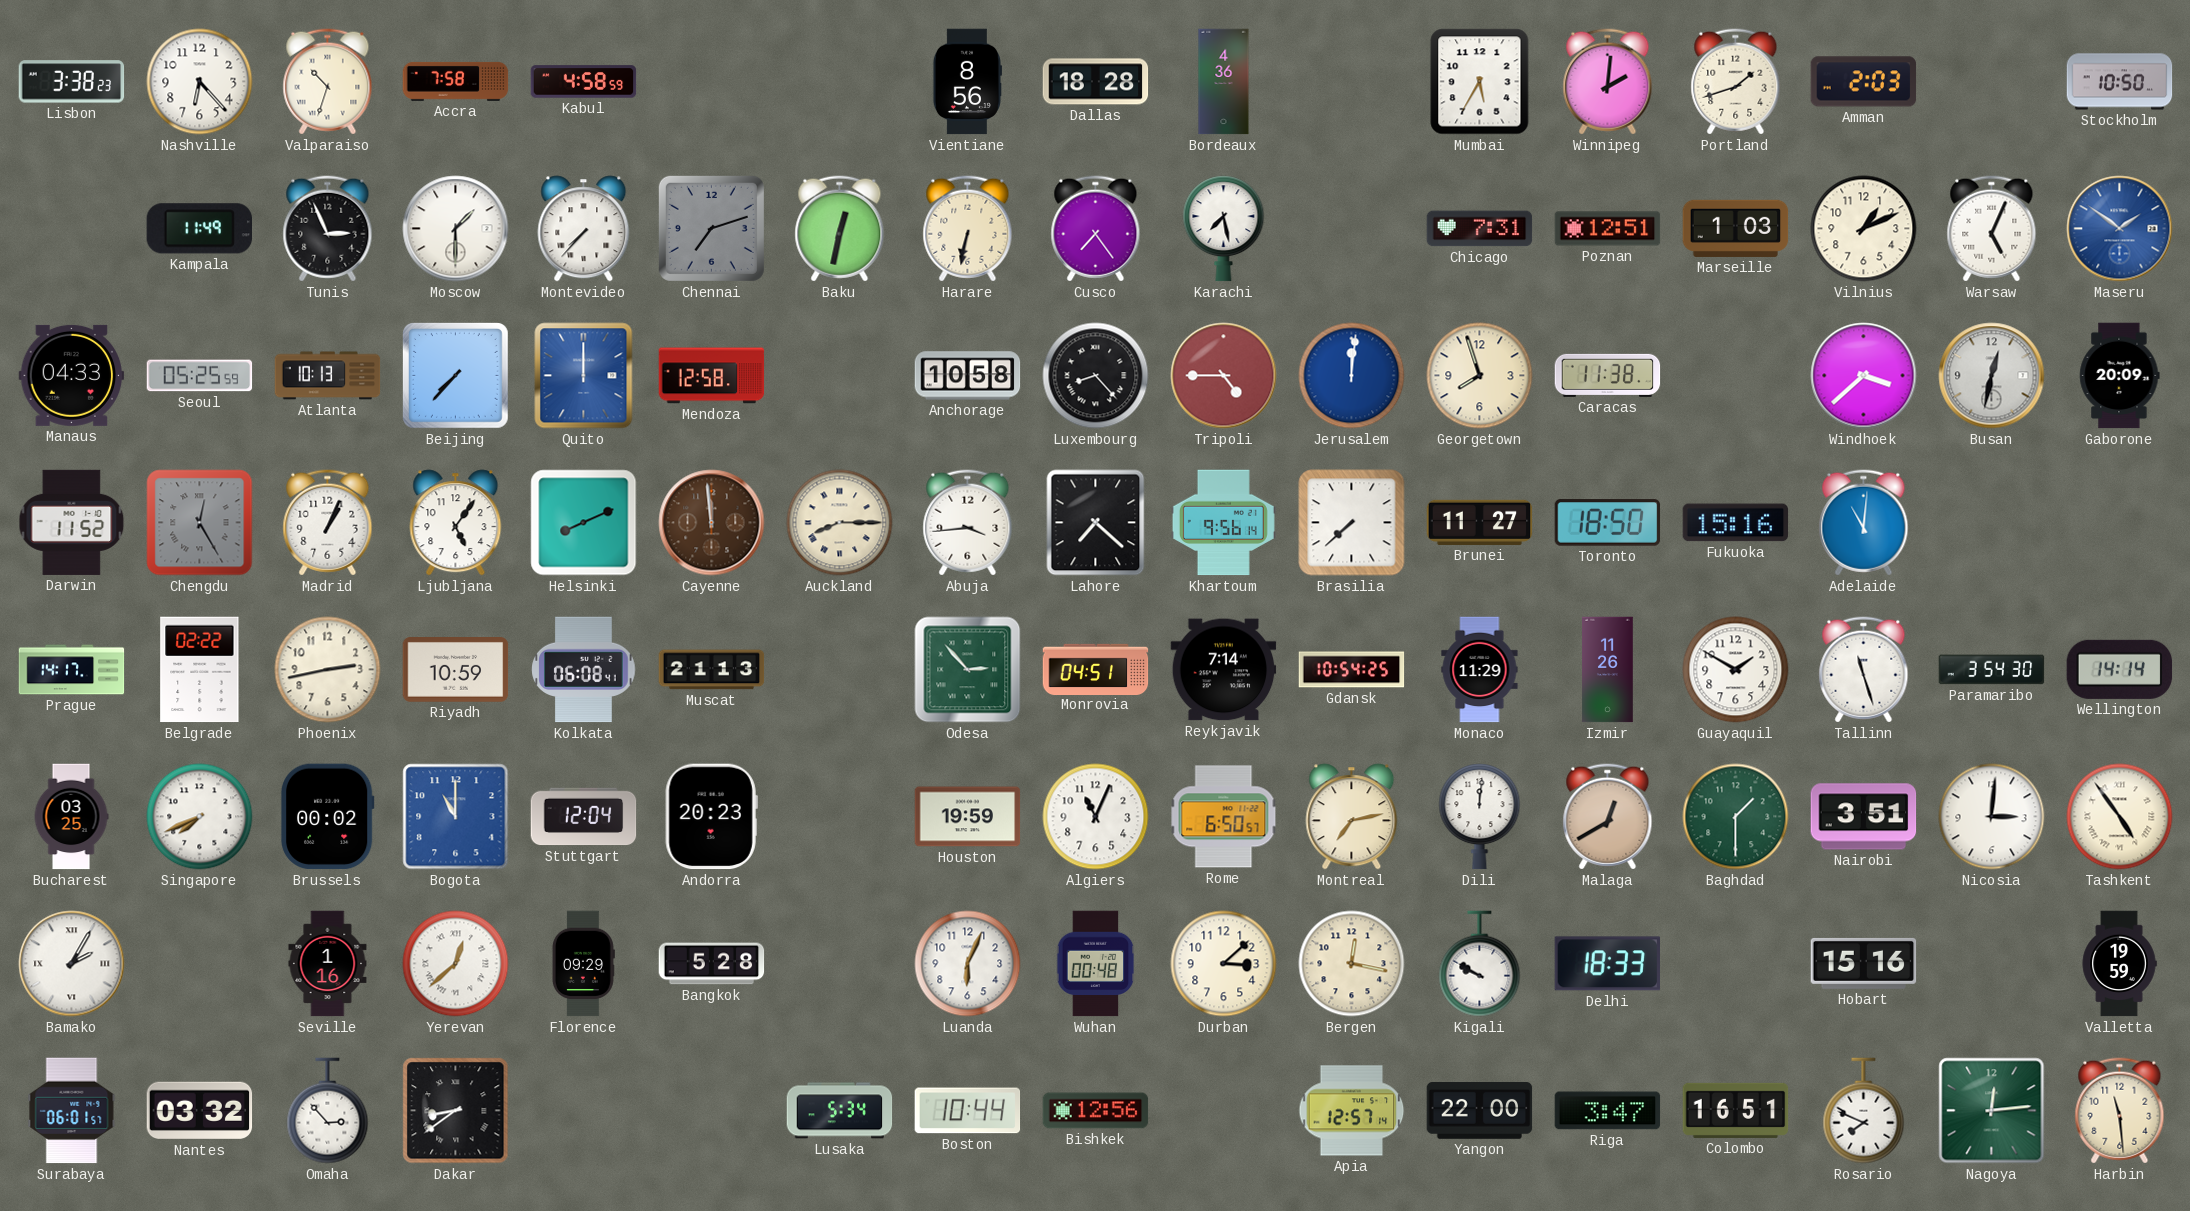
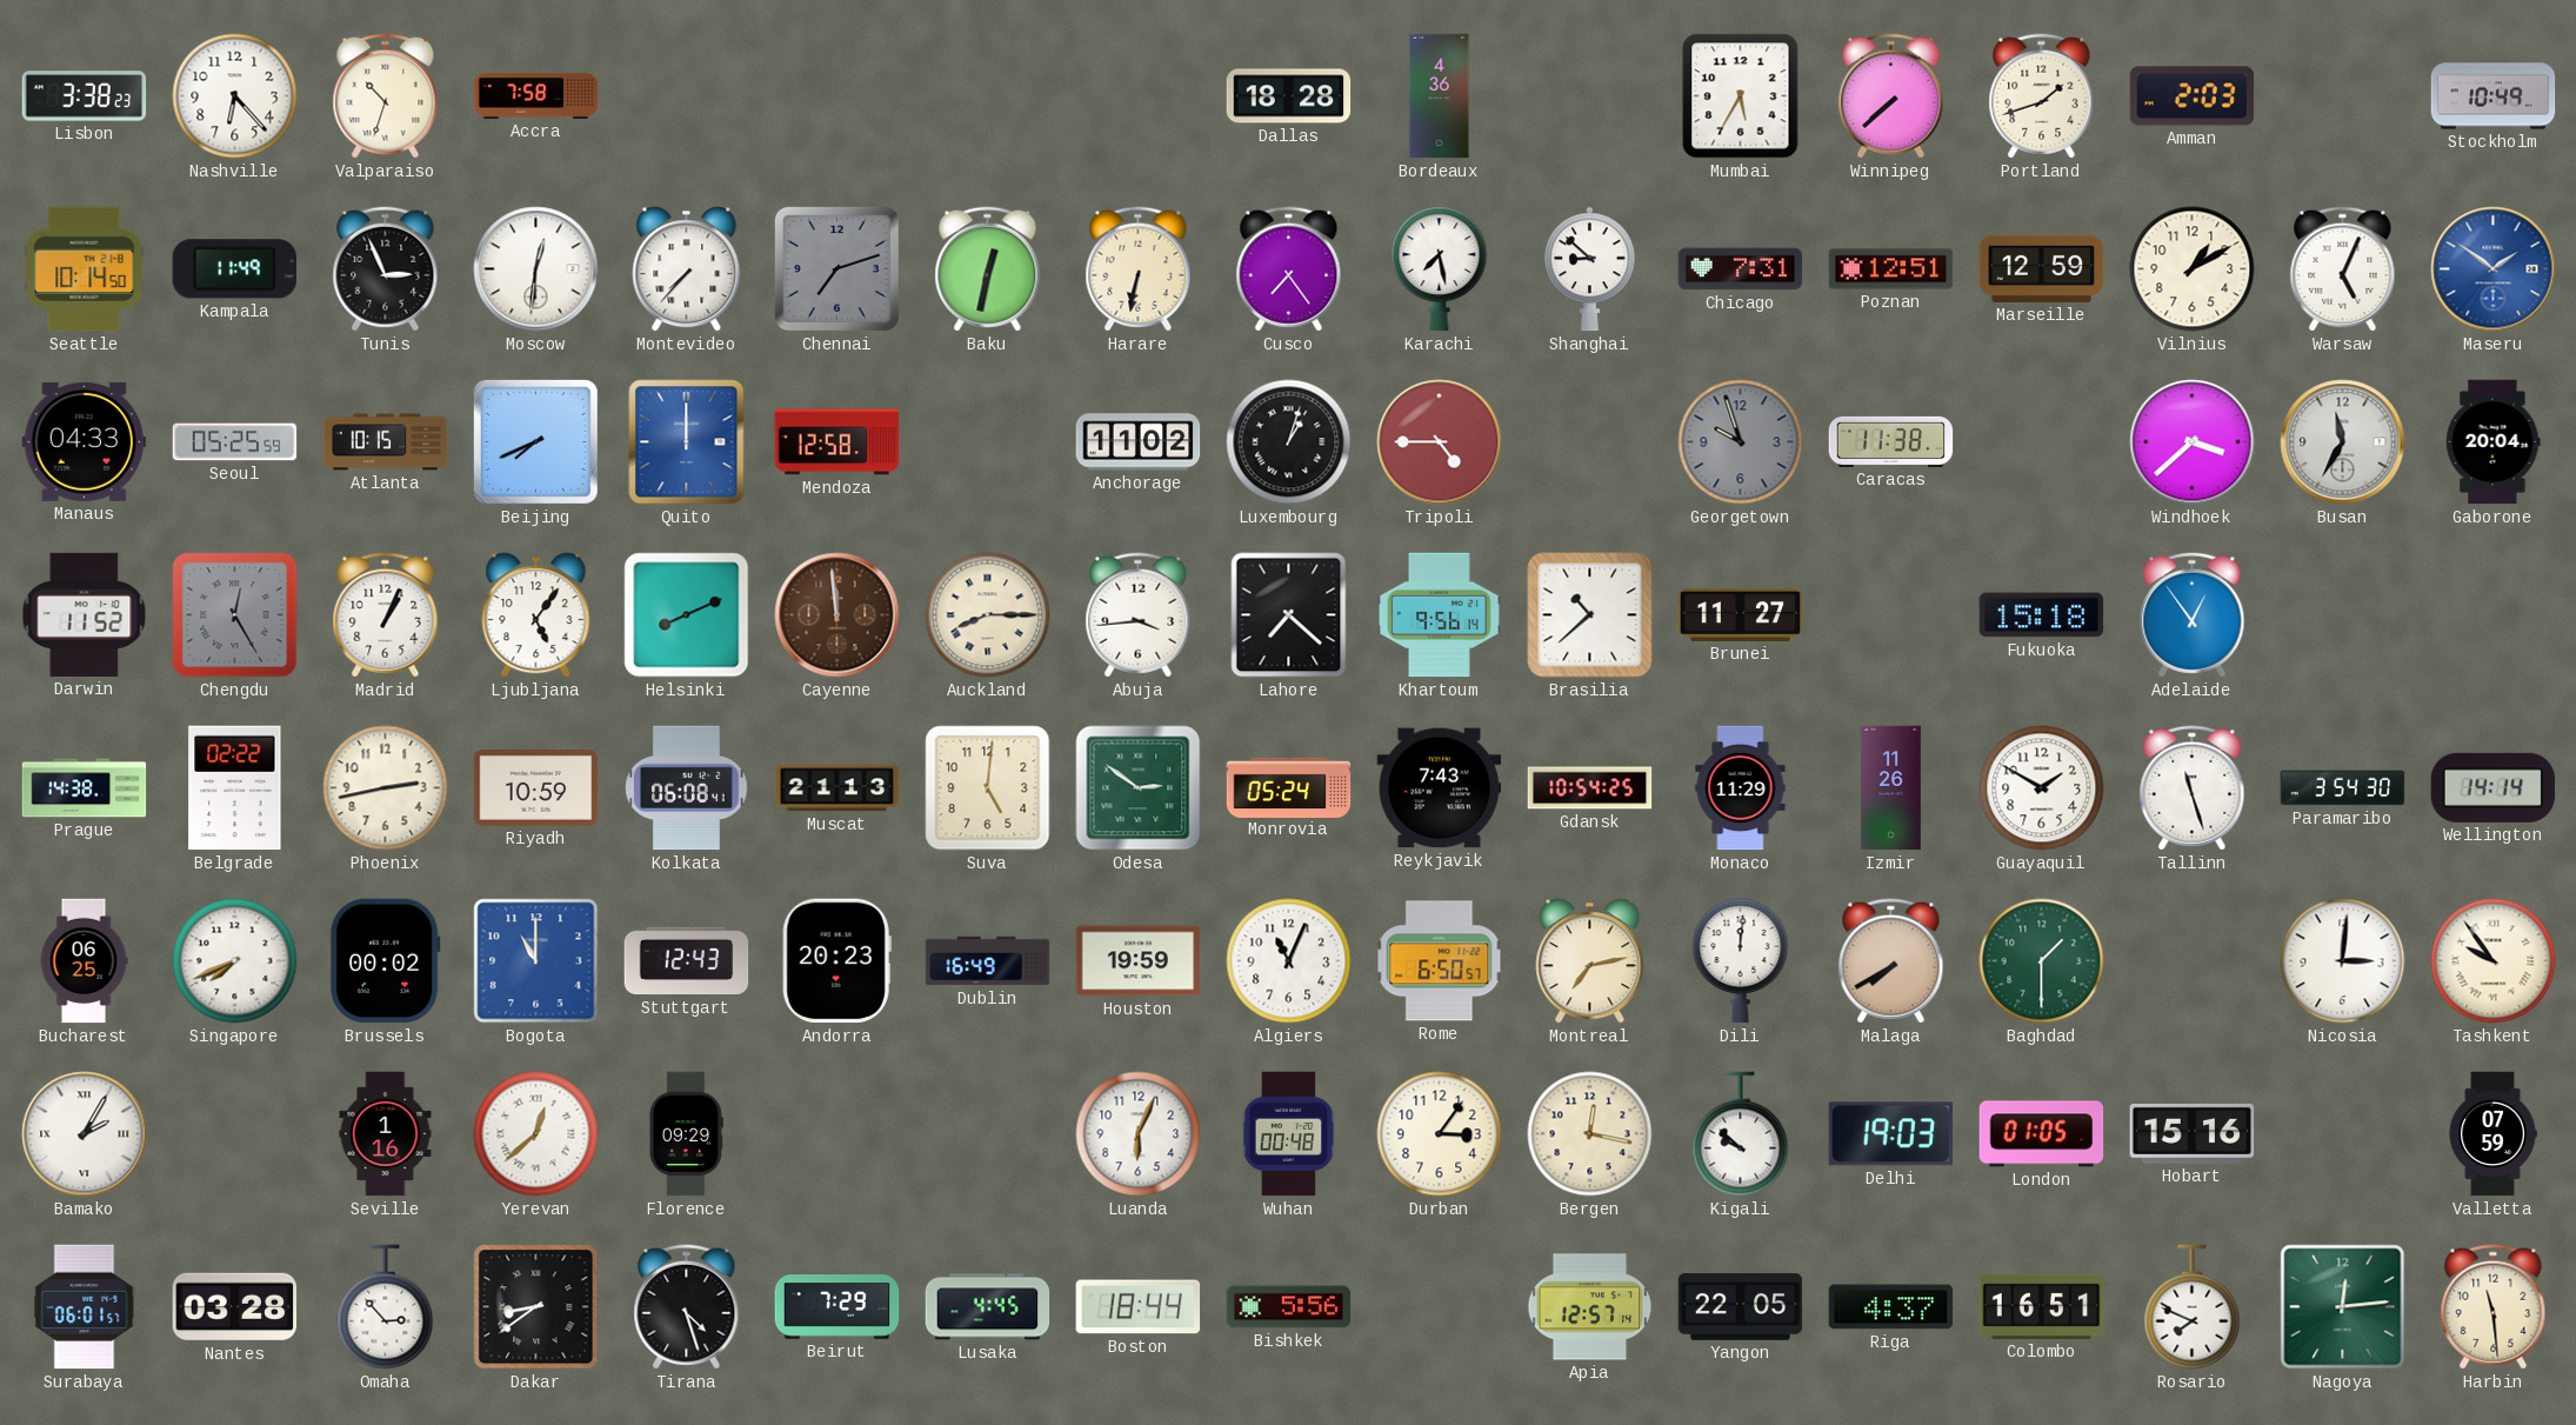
Kabul: 4:58 -> none (584, 82)
Vientiane: 8:56 -> none (967, 82)
Winnipeg: 2:01 -> 7:38 (1891, 96)
Stockholm: 10:50 -> 10:49 (2494, 96)
Seattle: none -> 10:14 (85, 269)
Moscow: 1:30 -> 12:31 (536, 269)
Shanghai: none -> 8:52 (1590, 269)
Marseille: 1:03 -> 12:59 (2042, 268)
Vilnius: 1:11 -> 1:10 (2193, 269)
Atlanta: 10:13 -> 10:15 (386, 442)
Beijing: 7:37 -> 7:41 (535, 441)
Anchorage: 10:58 -> 11:02 (1139, 442)
Luxembourg: 8:23 -> 1:03 (1289, 442)
Jerusalem: 12:01 -> none (1352, 376)
Georgetown: 7:57 -> 9:57 (1741, 442)
Georgetown dial: cream -> grey (1741, 442)
Busan: 12:32 -> 11:35 (2343, 442)
Gaborone: 20:09 -> 20:04 (2494, 442)
Brasilia: 7:38 -> 10:38 (1590, 615)
Toronto: 18:50 -> none (1608, 523)
Fukuoka: 15:16 -> 15:18 (2042, 615)
Adelaide: 11:01 -> 12:54 (2193, 615)
Prague: 14:17 -> 14:38 (85, 788)
Suva: none -> 5:01 (988, 788)
Odesa: 2:53 -> 2:51 (1139, 788)
Monrovia: 04:51 -> 05:24 (1289, 787)
Reykjavik: 7:14 -> 7:43 (1440, 788)
Bucharest: 03:25 -> 06:25 (84, 961)
Stuttgart: 12:04 -> 12:43 (687, 961)
Dublin: none -> 16:49 (988, 961)
Malaga: 12:40 -> 7:40 (1891, 961)
Nairobi: 3:51 -> none (1864, 817)
Tashkent: 4:54 -> 9:54 (2494, 961)
Bangkok: 5:28 -> none (712, 964)
Durban: 3:08 -> 3:06 (1440, 1134)
Kigali: 9:50 -> 9:52 (1741, 1134)
Delhi: 18:33 -> 19:03 (1890, 1134)
London: none -> 01:05 (2042, 1134)
Valletta: 19:59 -> 07:59 (2492, 1134)
Nantes: 03:32 -> 03:28 (235, 1307)
Tirana: none -> 4:27 (687, 1307)
Beirut: none -> 7:29 (837, 1307)
Lusaka: 5:34 -> 4:45 (988, 1307)
Boston: 10:44 -> 18:44 (1139, 1307)
Bishkek: 12:56 -> 5:56 (1289, 1307)
Yangon: 22:00 -> 22:05 (1741, 1307)
Riga: 3:47 -> 4:37 (1891, 1307)
